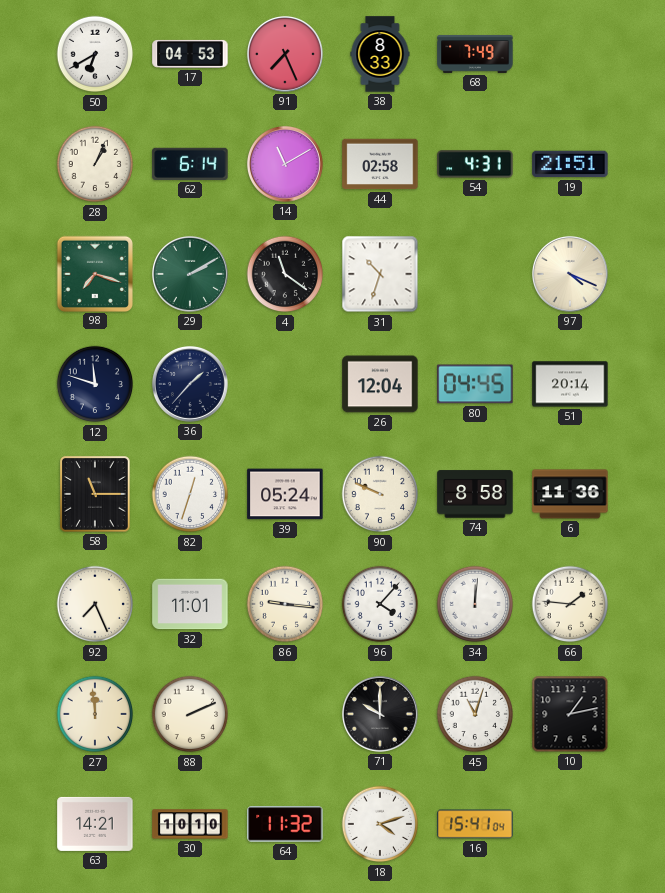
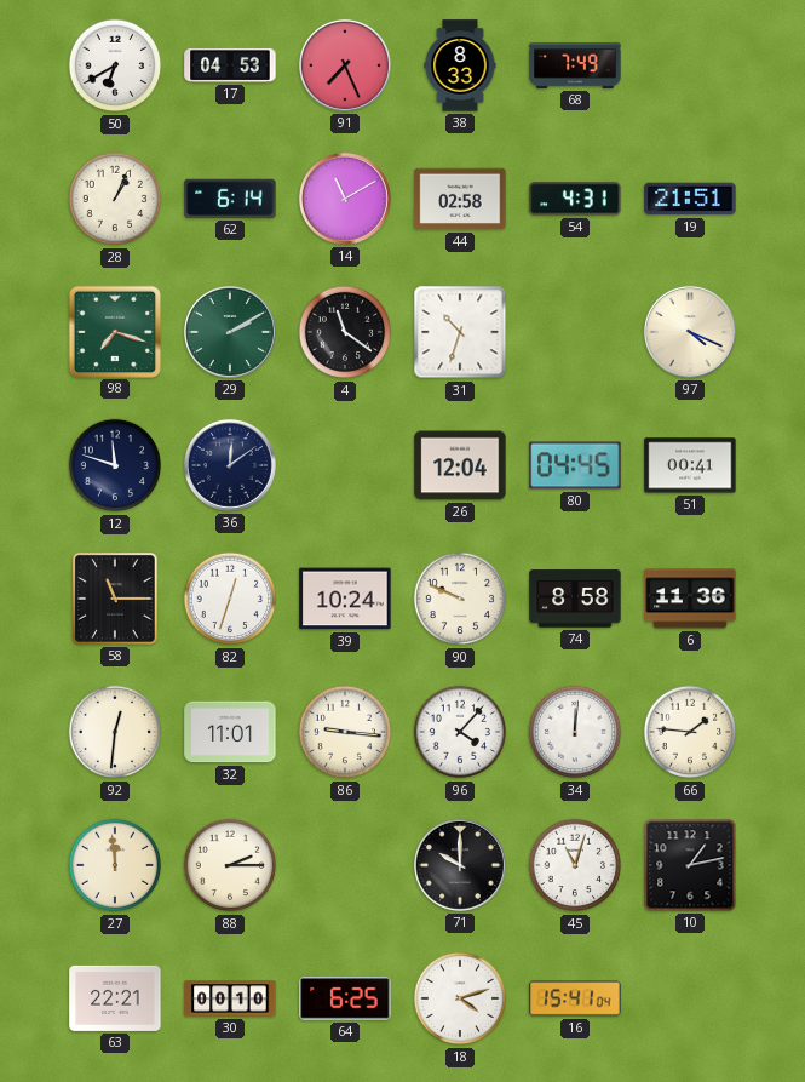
36: 1:37 -> 12:09 (230, 465)
51: 20:14 -> 00:41 (690, 465)
39: 05:24 -> 10:24 (345, 599)
92: 7:26 -> 12:31 (115, 732)
88: 2:11 -> 2:15 (230, 865)
63: 14:21 -> 22:21 (115, 998)
30: 10:10 -> 00:10 (230, 998)
64: 11:32 -> 6:25 (345, 998)
